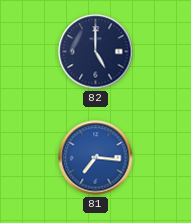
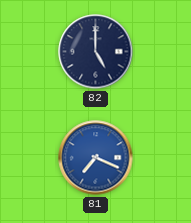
81: 7:16 -> 7:19 (96, 158)
